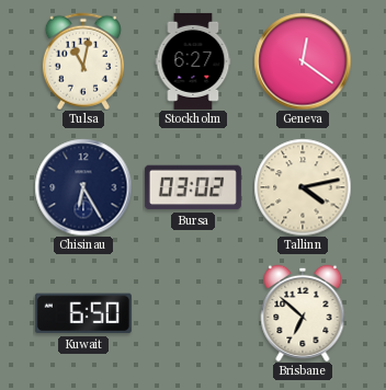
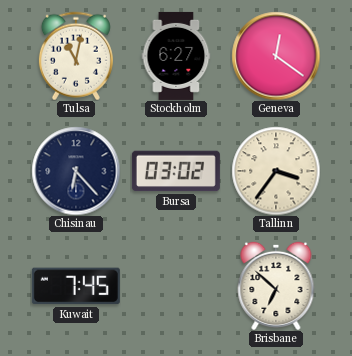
Chisinau: 6:25 -> 6:23 (76, 171)
Tallinn: 4:13 -> 3:36 (276, 171)
Kuwait: 6:50 -> 7:45 (76, 286)
